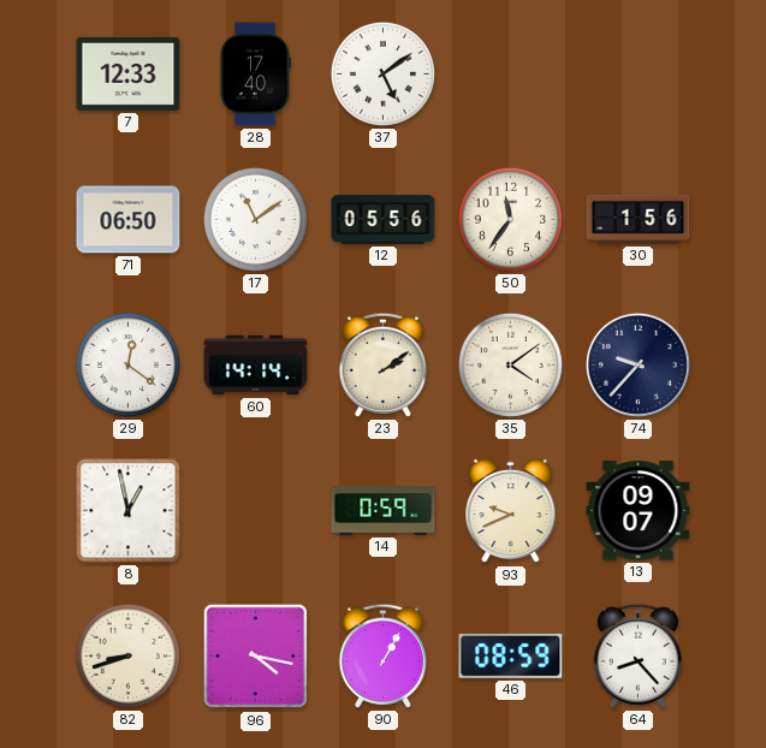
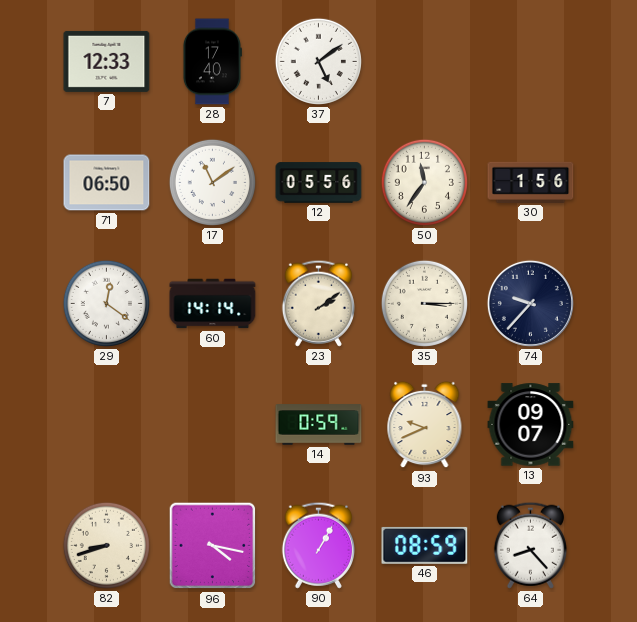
35: 4:09 -> 3:15 (424, 303)
8: 12:58 -> none (129, 511)
